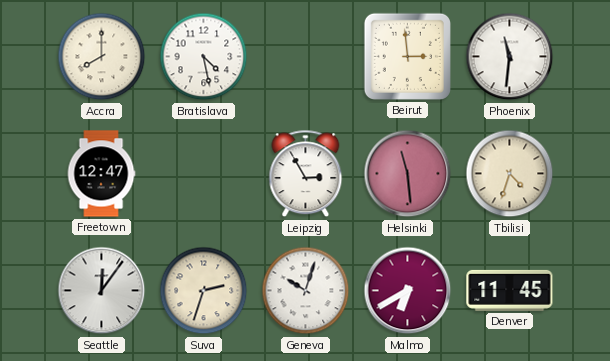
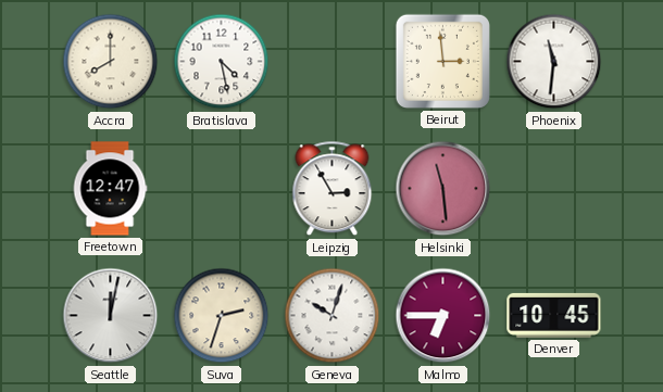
Tbilisi: 4:33 -> none (510, 174)
Seattle: 12:06 -> 12:02 (111, 316)
Malmo: 6:40 -> 6:45 (443, 316)
Denver: 11:45 -> 10:45 (554, 315)
